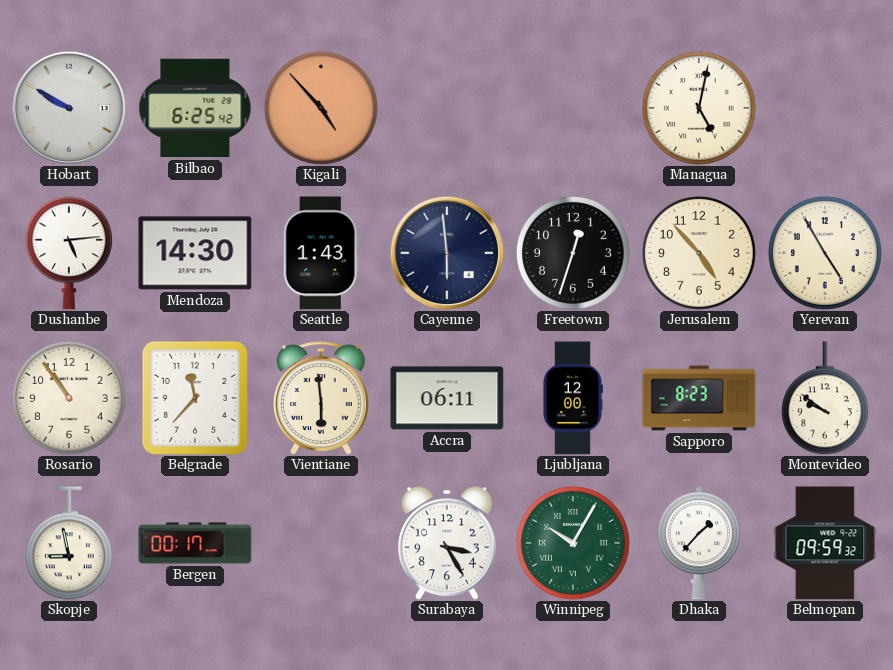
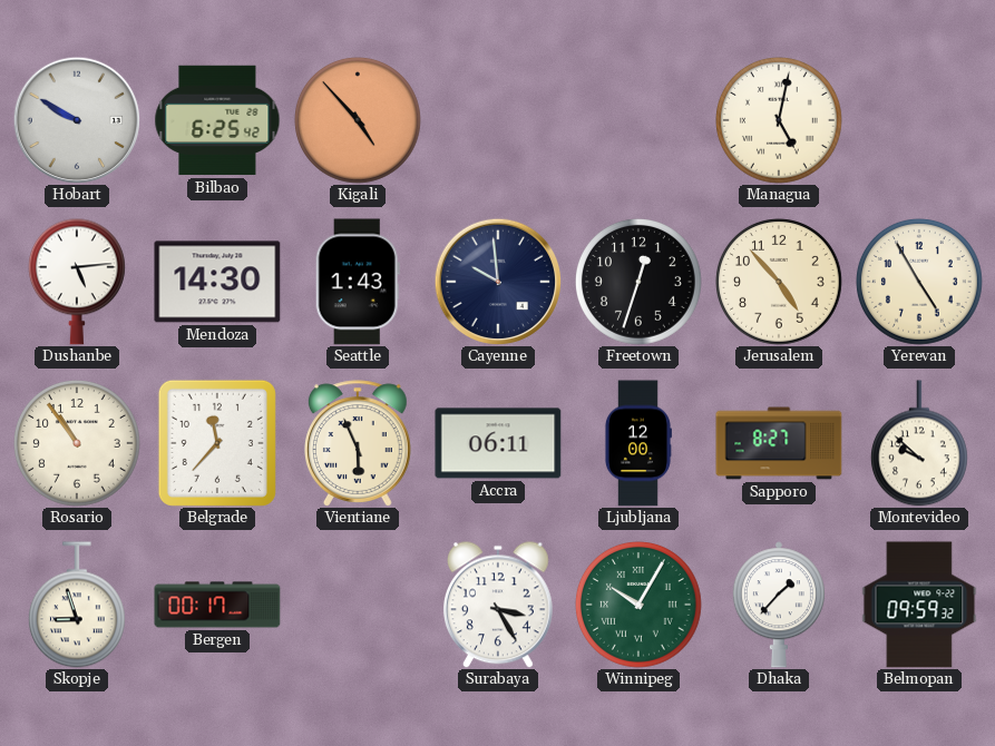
Cayenne: 5:59 -> 9:59 (498, 282)
Vientiane: 5:59 -> 5:56 (359, 443)
Sapporo: 8:23 -> 8:27 (779, 443)
Montevideo: 9:51 -> 9:52 (919, 443)
Skopje: 8:58 -> 8:57 (77, 605)
